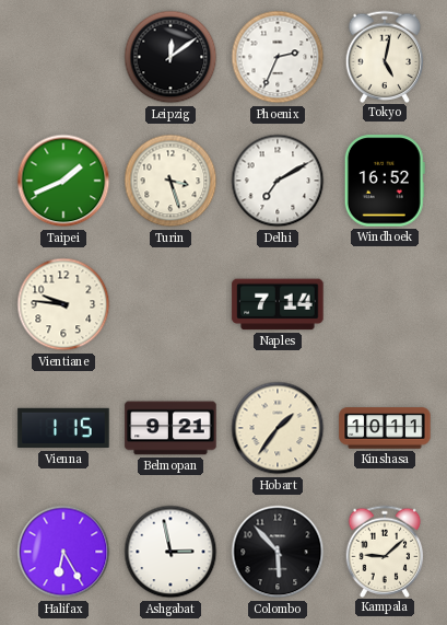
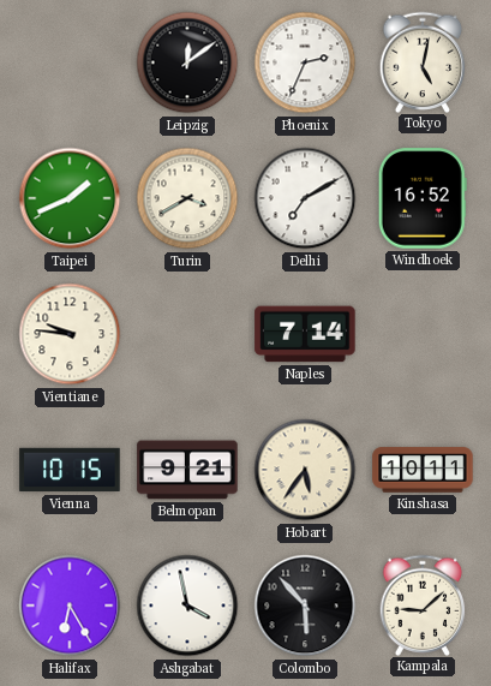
Turin: 3:27 -> 3:40 (187, 198)
Vienna: 1:15 -> 10:15 (70, 470)
Hobart: 1:36 -> 5:36 (305, 470)
Ashgabat: 2:58 -> 3:58 (187, 606)
